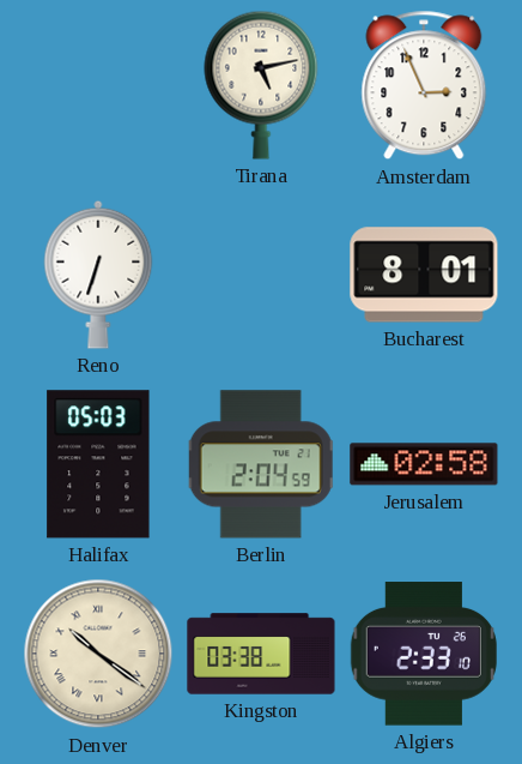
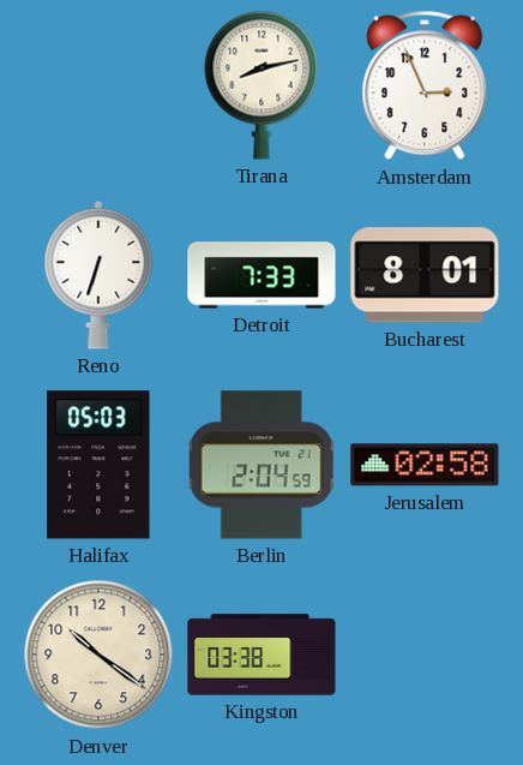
Tirana: 5:13 -> 8:13 (261, 85)
Detroit: none -> 7:33 (261, 275)
Denver numerals: Roman -> Arabic (98, 655)
Algiers: 2:33 -> none (424, 654)
